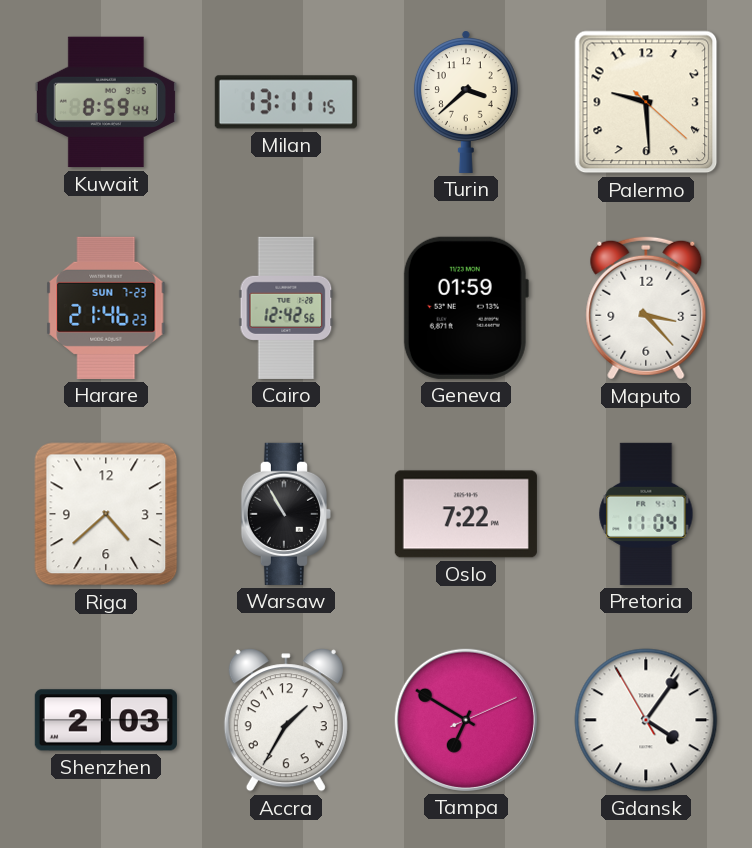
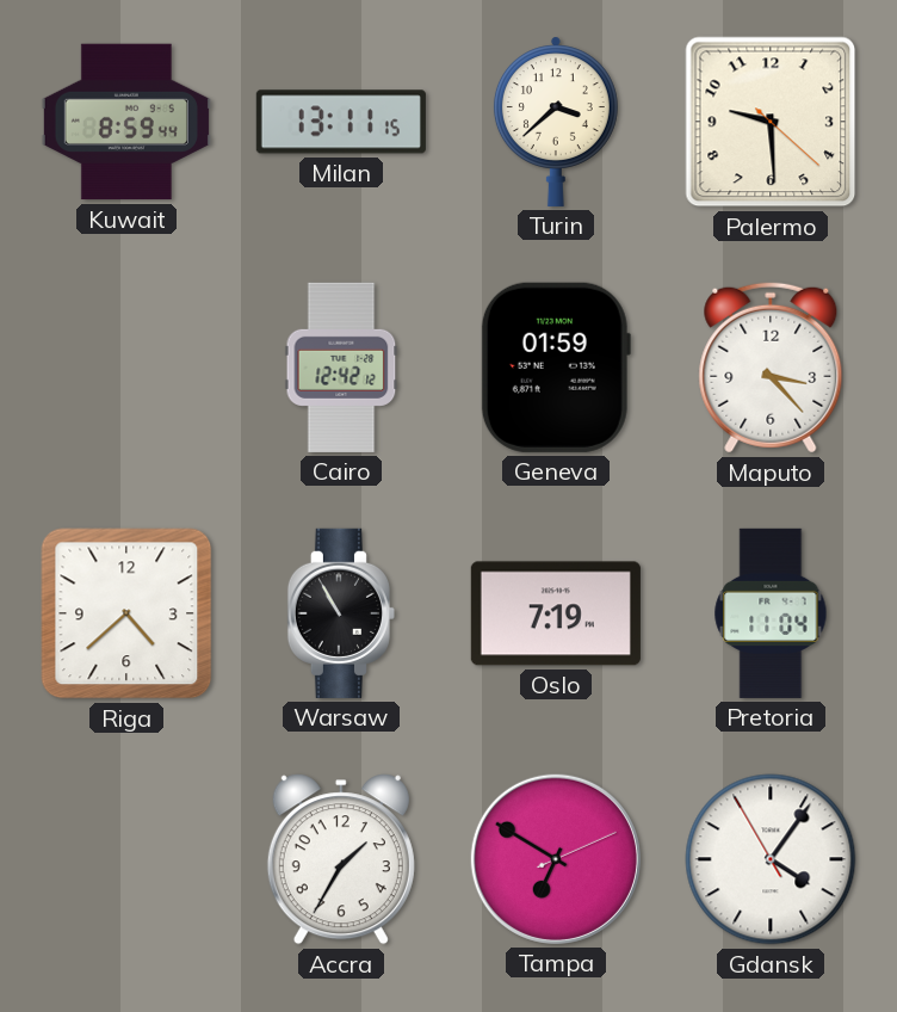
Harare: 21:46 -> none (106, 308)
Cairo: 12:42:56 -> 12:42:12 (341, 368)
Oslo: 7:22 -> 7:19 (556, 613)
Shenzhen: 2:03 -> none (106, 720)
